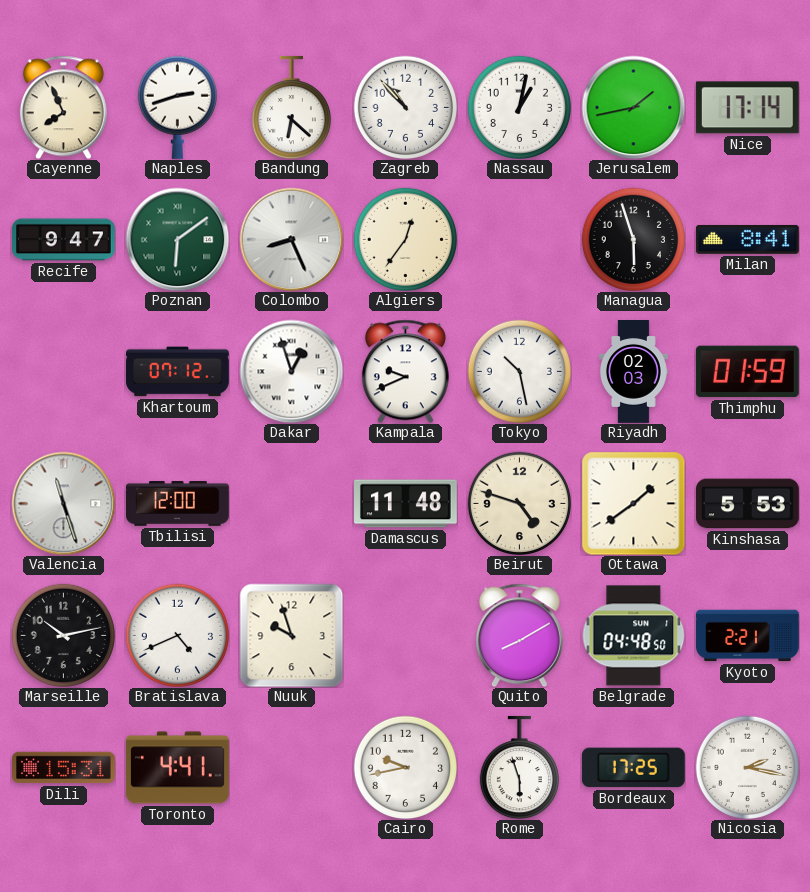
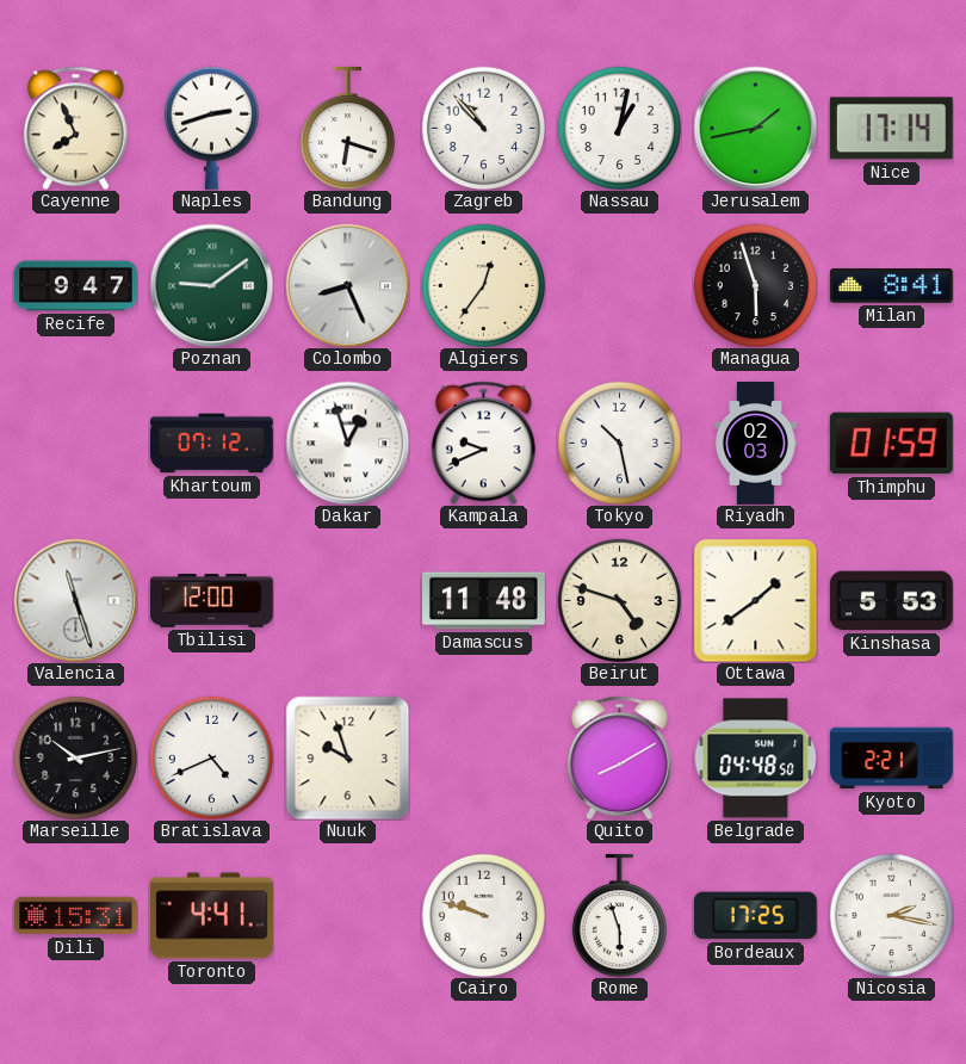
Bandung: 6:22 -> 6:18 (347, 128)
Poznan: 6:09 -> 9:09 (211, 285)
Cairo: 9:43 -> 9:48 (483, 915)
